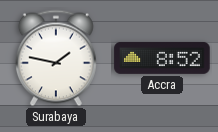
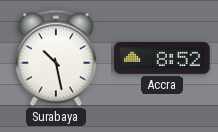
Surabaya: 1:47 -> 10:28 (56, 58)
